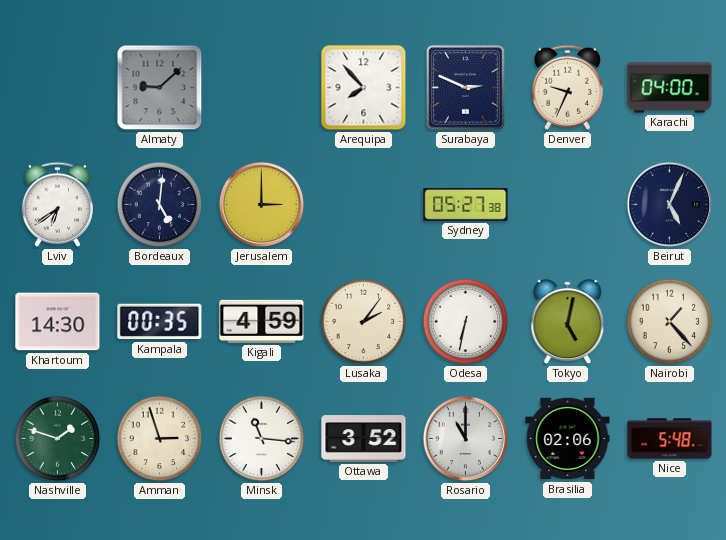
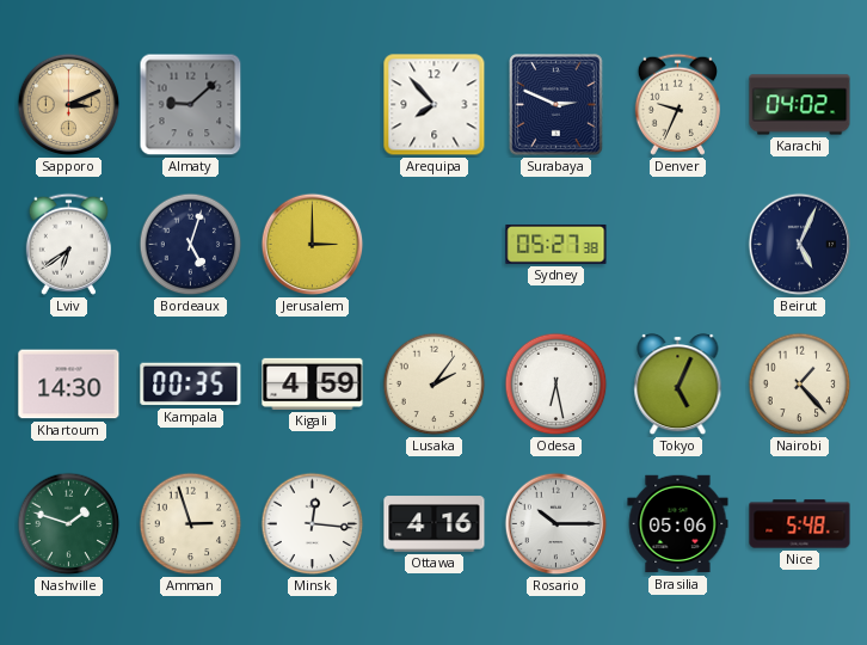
Sapporo: none -> 3:11 (69, 105)
Karachi: 04:00 -> 04:02 (800, 105)
Bordeaux: 5:01 -> 5:03 (191, 245)
Odesa: 6:32 -> 6:28 (557, 385)
Tokyo: 5:02 -> 5:04 (678, 385)
Minsk: 11:16 -> 12:16 (313, 524)
Ottawa: 3:52 -> 4:16 (435, 524)
Rosario: 11:00 -> 10:15 (557, 524)
Brasilia: 02:06 -> 05:06 (678, 524)
